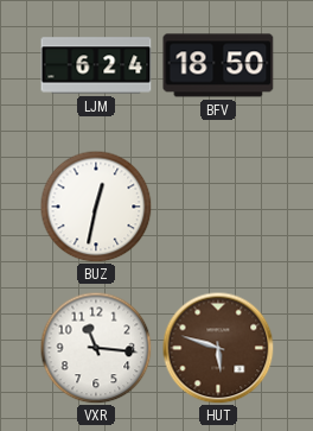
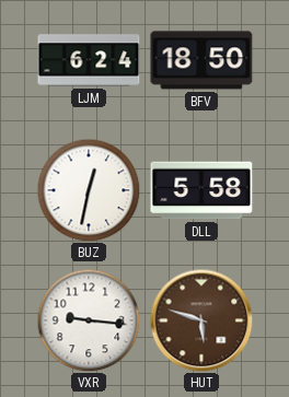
DLL: none -> 5:58 (201, 190)
VXR: 11:16 -> 9:16 (89, 320)
